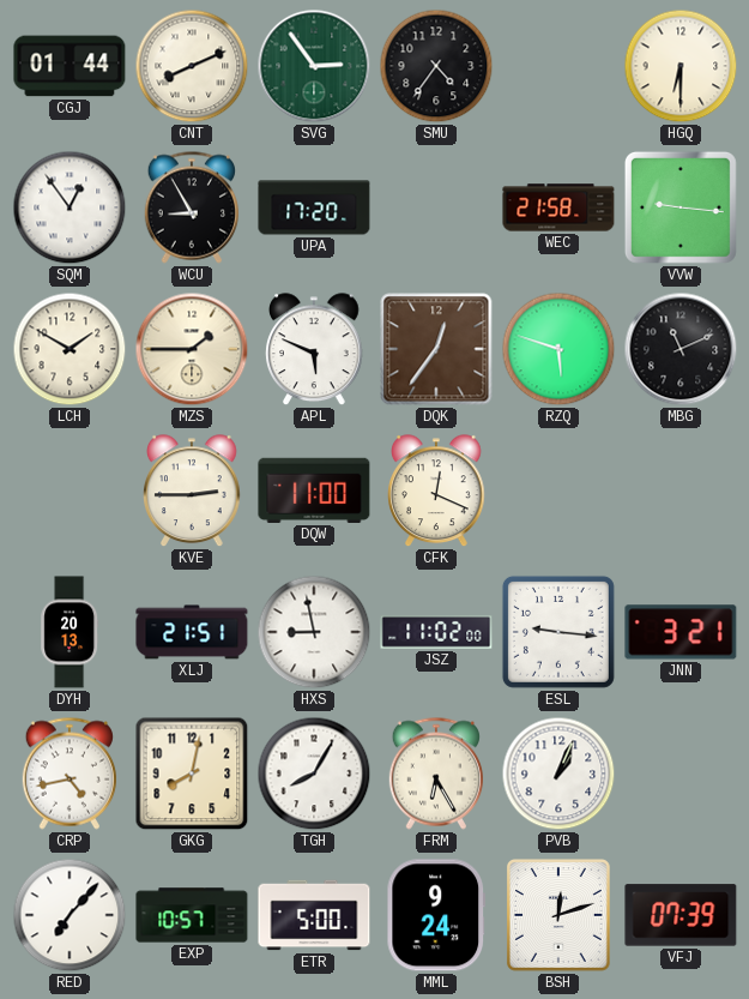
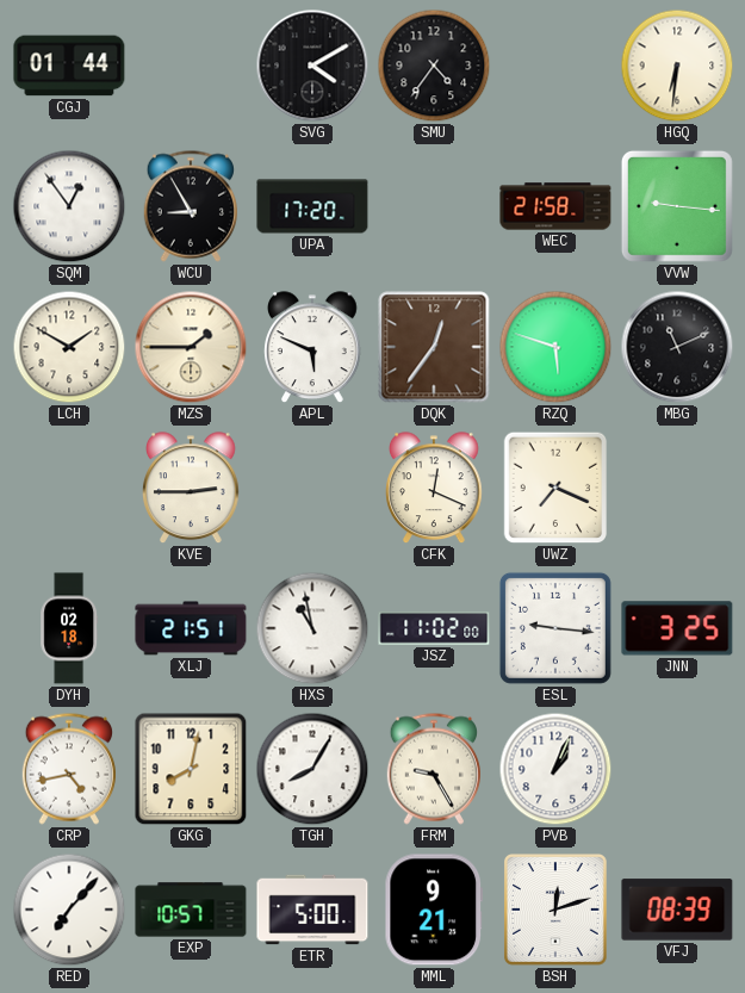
CNT: 8:11 -> none (192, 66)
SVG: 2:54 -> 4:10 (312, 66)
SVG dial: green -> black (312, 66)
HGQ: 6:30 -> 6:31 (677, 66)
DQW: 11:00 -> none (314, 491)
UWZ: none -> 7:19 (555, 488)
DYH: 20:13 -> 02:18 (69, 628)
HXS: 8:58 -> 10:58 (312, 628)
JNN: 3:21 -> 3:25 (677, 628)
FRM: 6:25 -> 9:25 (433, 769)
MML: 9:24 -> 9:21 (434, 910)
VFJ: 07:39 -> 08:39 (677, 910)
